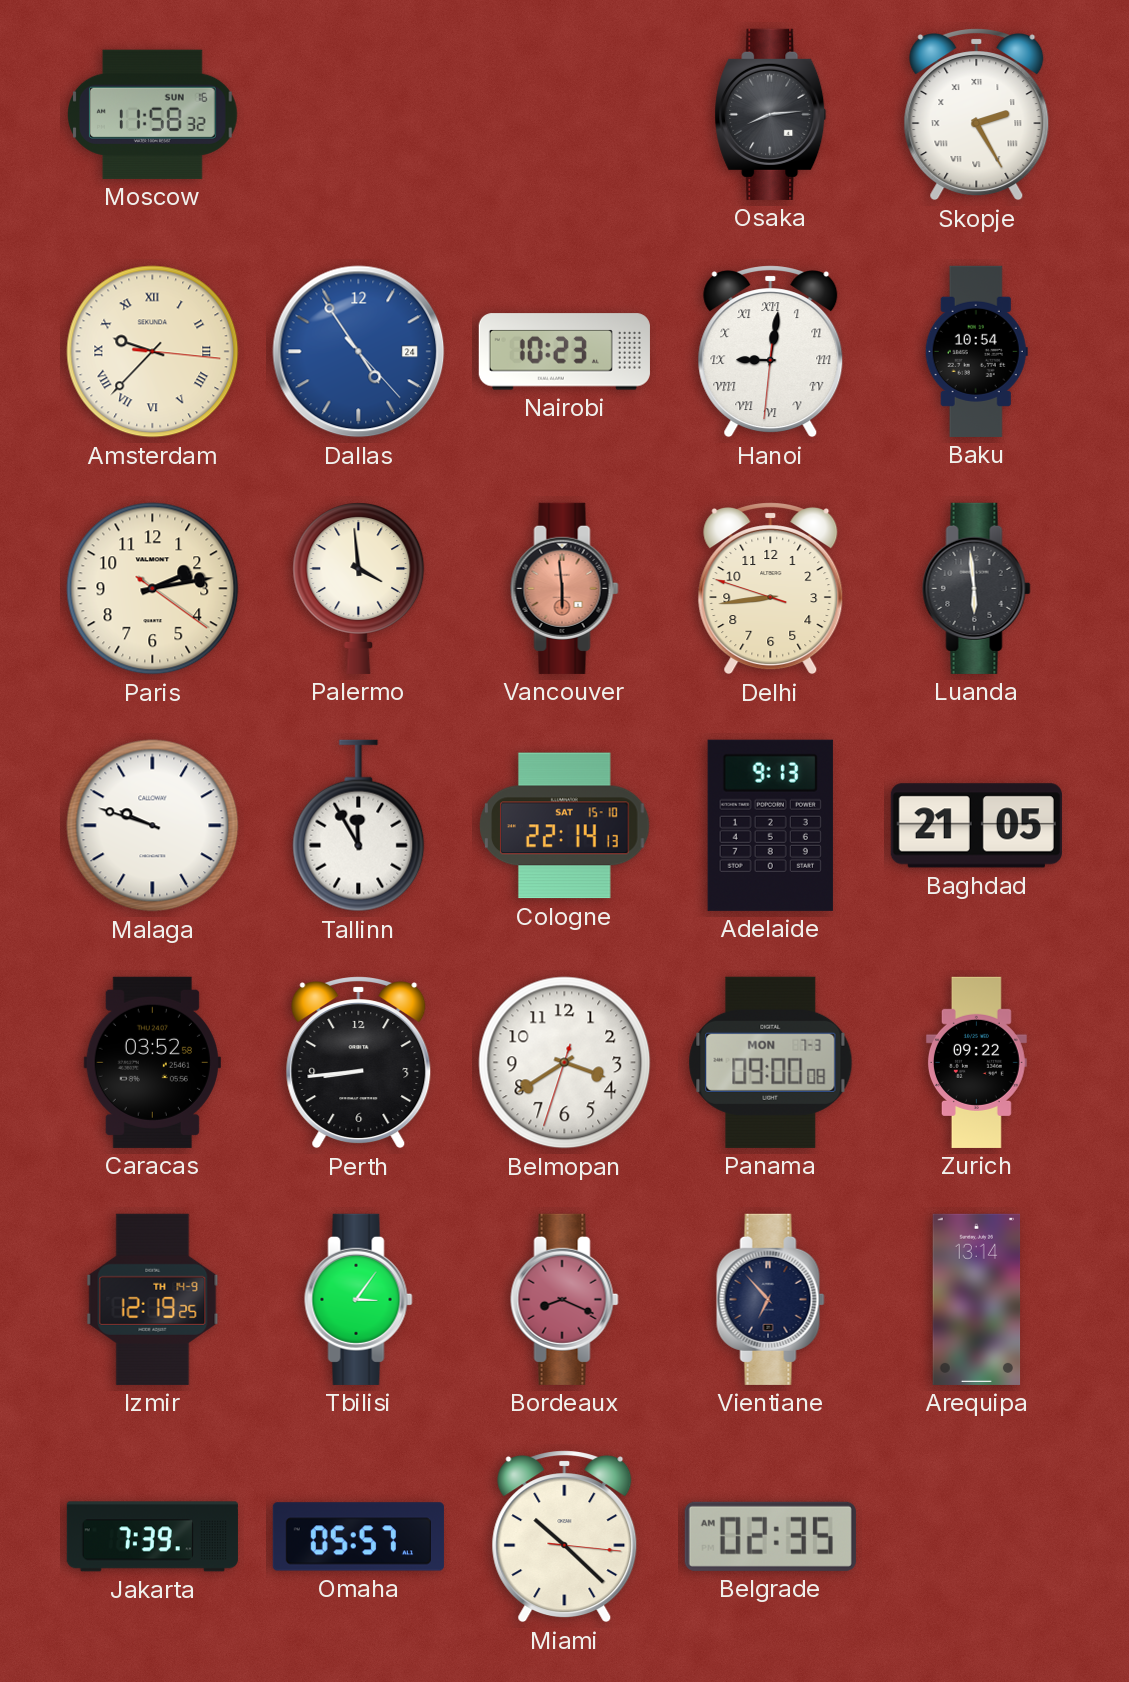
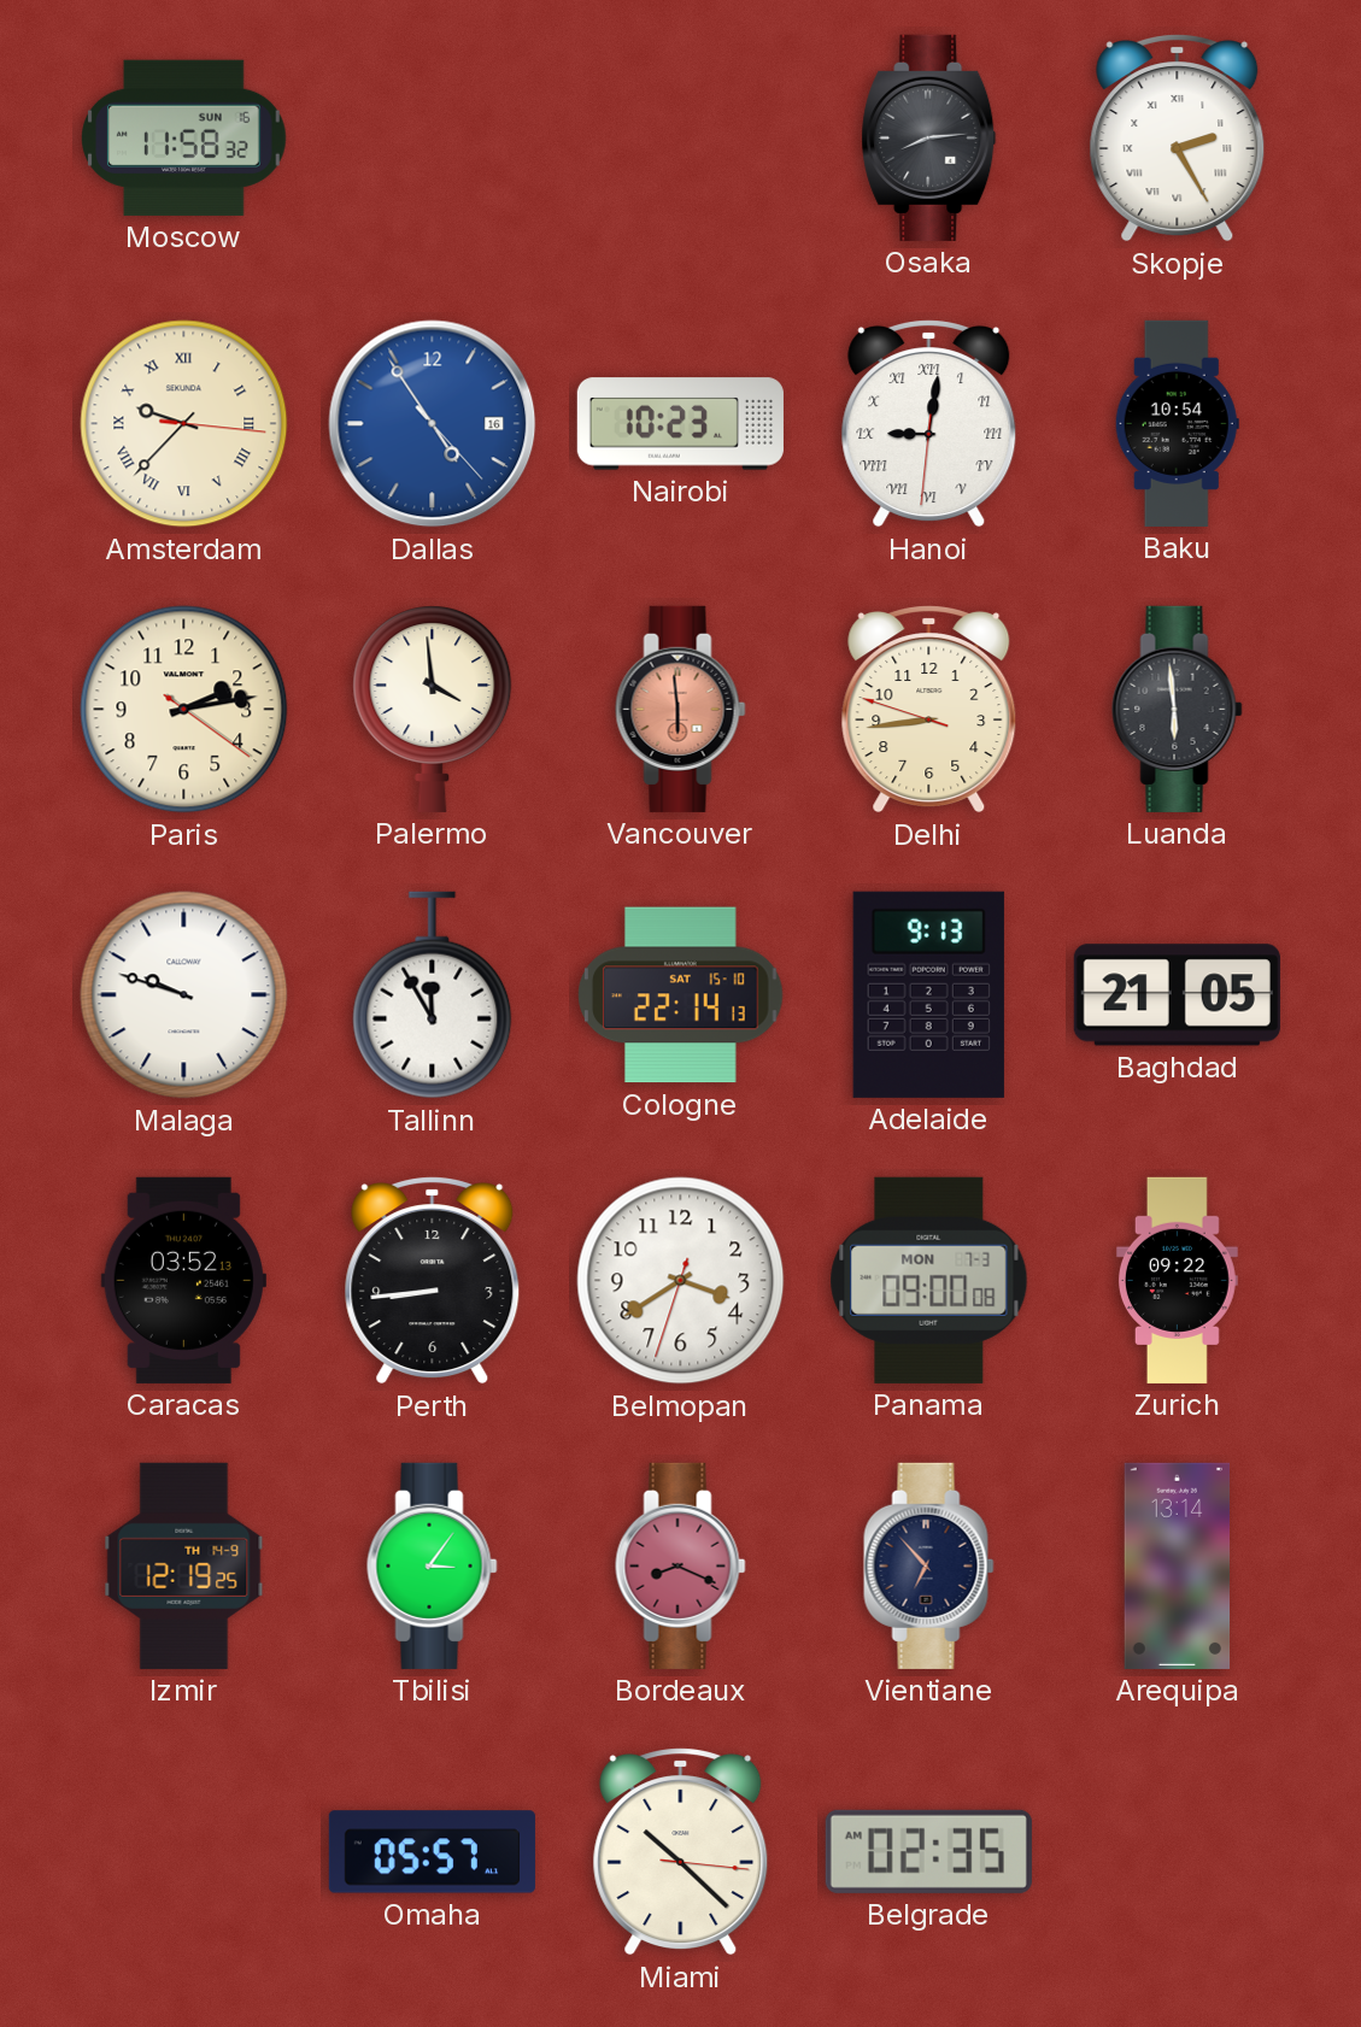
Dallas date: 24 -> 16 (433, 424)
Caracas: 03:52:58 -> 03:52:13 (183, 1280)
Jakarta: 7:39 -> none (152, 1537)
